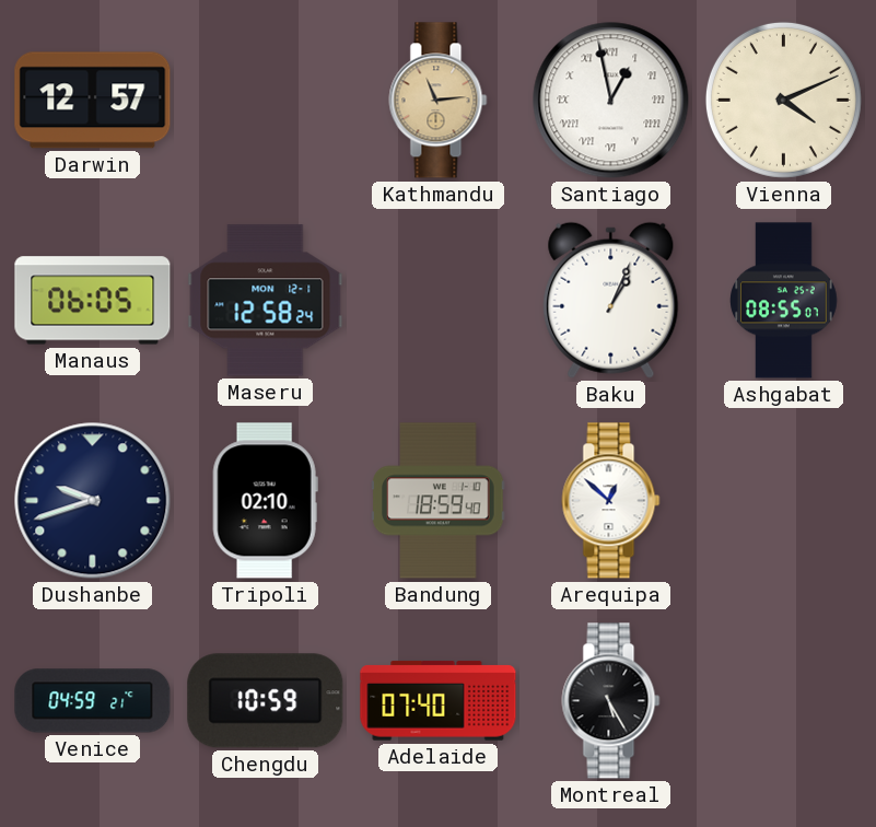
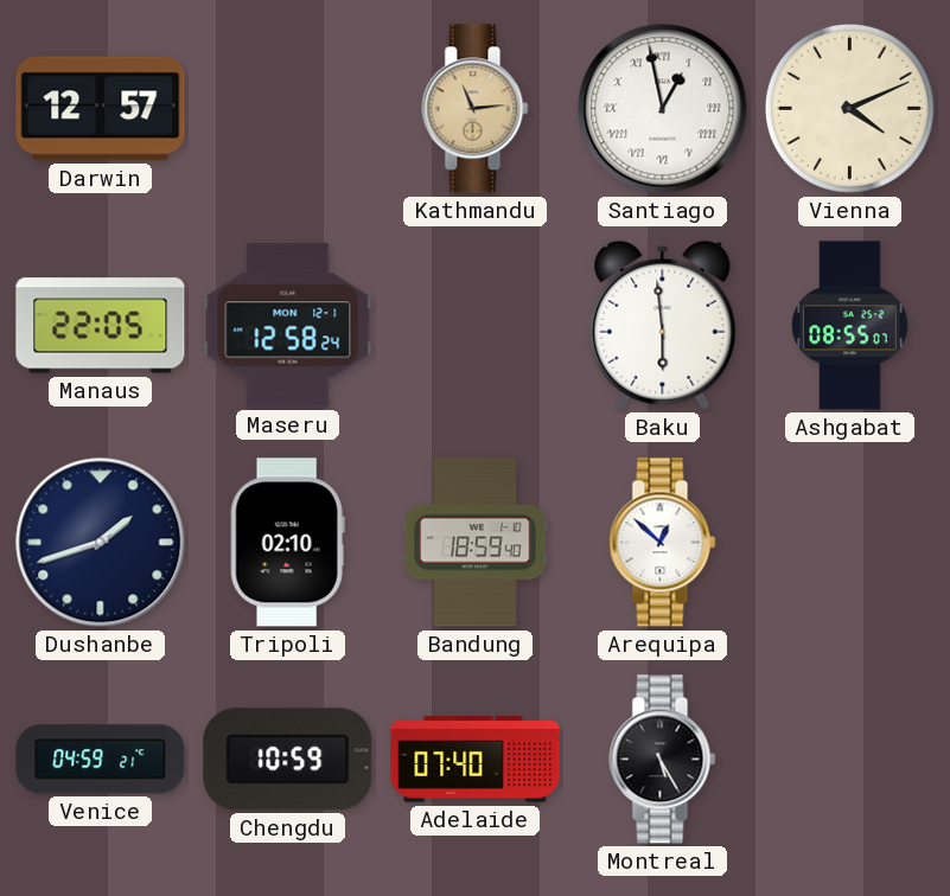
Manaus: 06:05 -> 22:05 (101, 326)
Baku: 1:04 -> 5:59 (663, 325)
Dushanbe: 9:42 -> 1:42 (101, 543)
